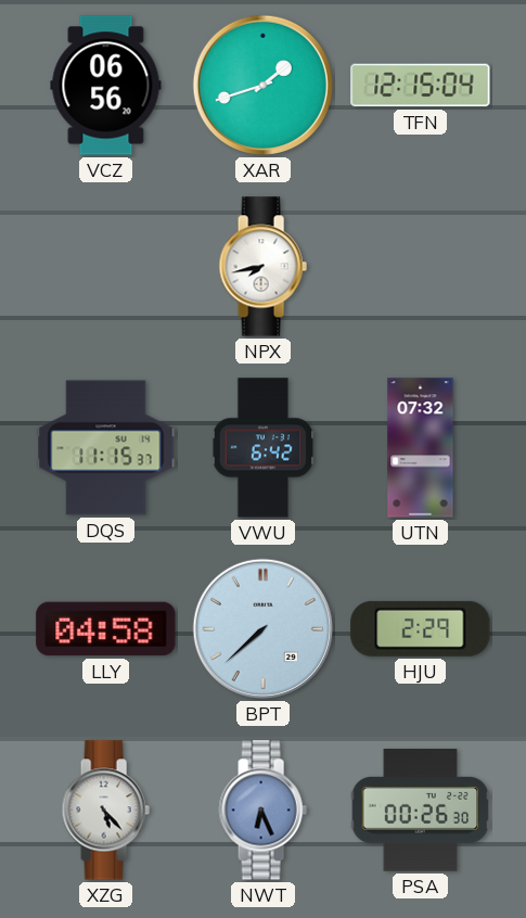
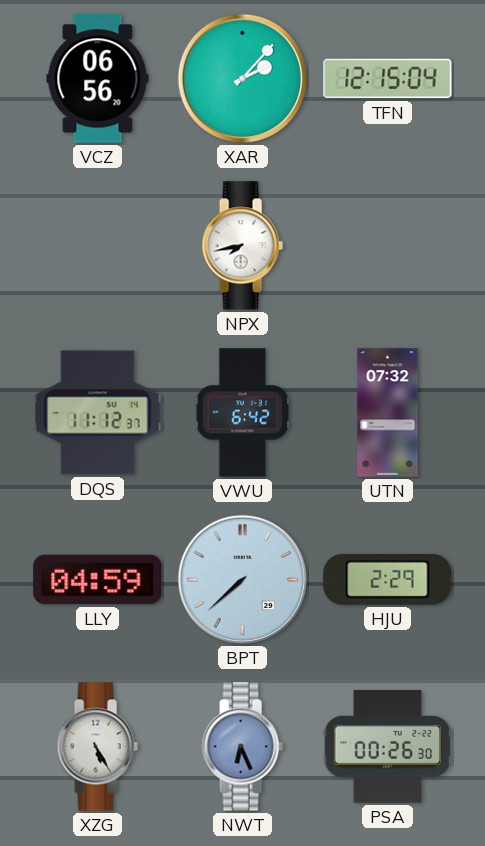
XAR: 1:42 -> 2:07 (242, 78)
DQS: 11:15 -> 11:12 (98, 413)
LLY: 04:58 -> 04:59 (98, 580)
XZG: 5:23 -> 5:25 (97, 747)
